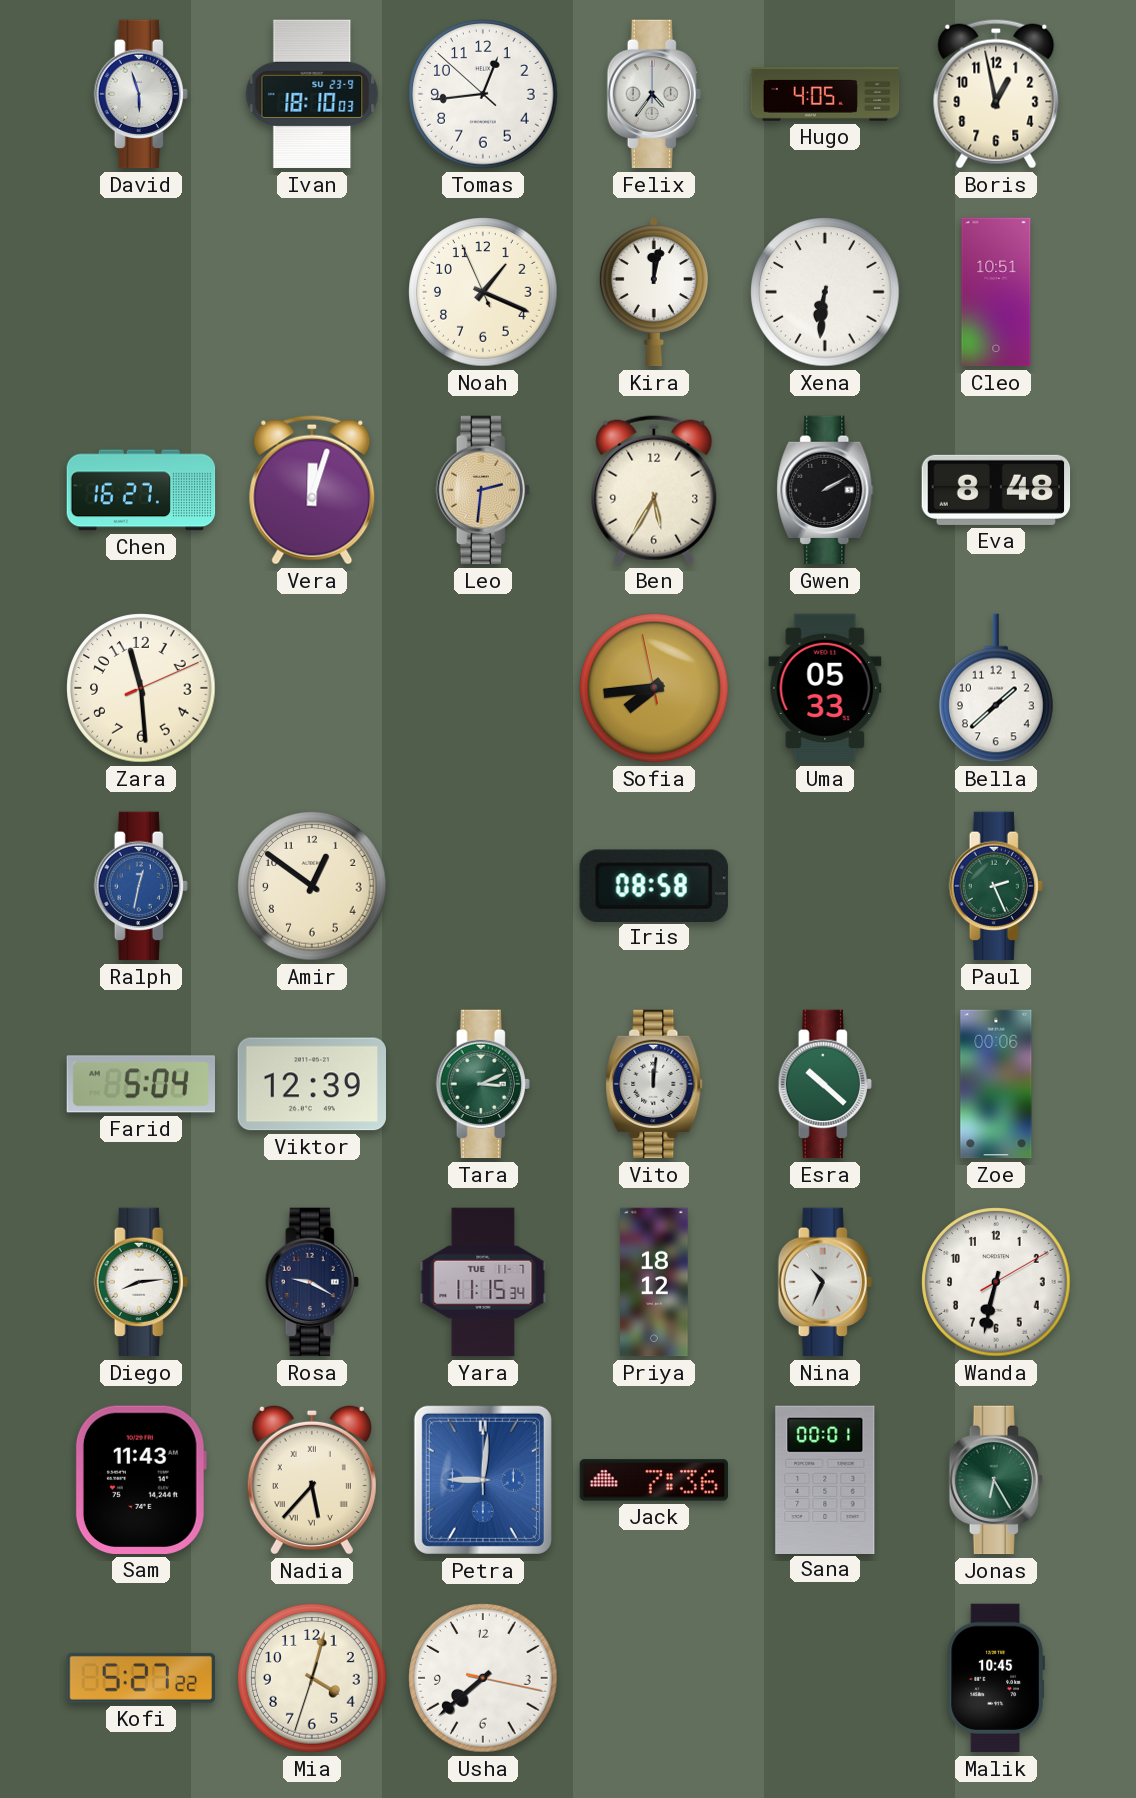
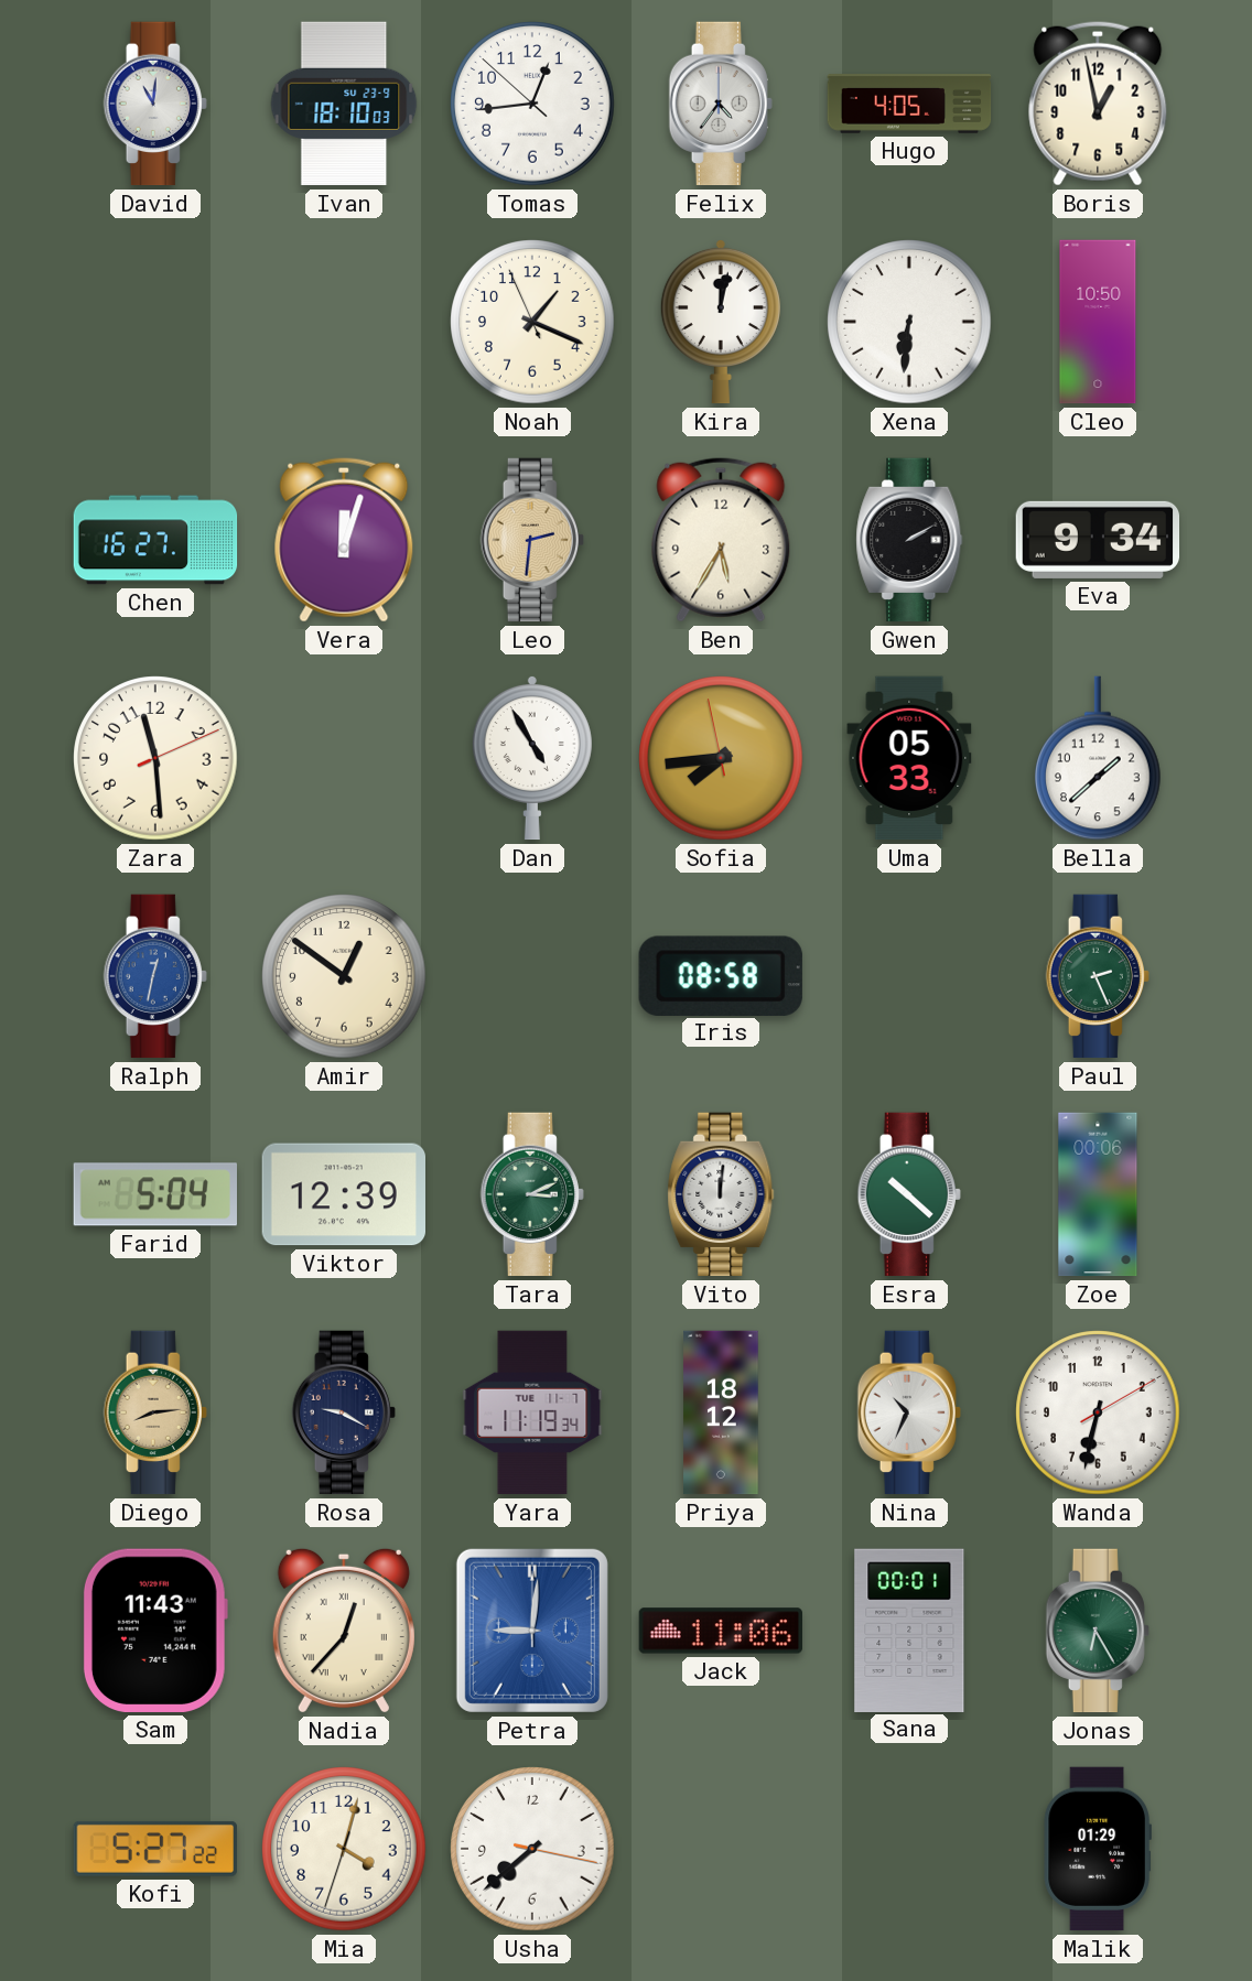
David: 5:57 -> 11:01 (155, 104)
Cleo: 10:51 -> 10:50 (1098, 322)
Eva: 8:48 -> 9:34 (1098, 540)
Dan: none -> 4:55 (532, 758)
Diego dial: white -> champagne (155, 1412)
Yara: 11:15 -> 11:19 (532, 1412)
Nadia: 5:37 -> 12:37 (344, 1631)
Jack: 7:36 -> 11:06 (721, 1631)
Malik: 10:45 -> 01:29 (1098, 1849)
